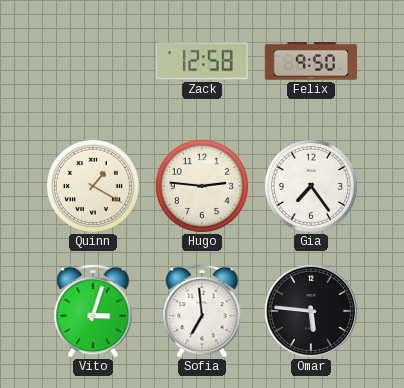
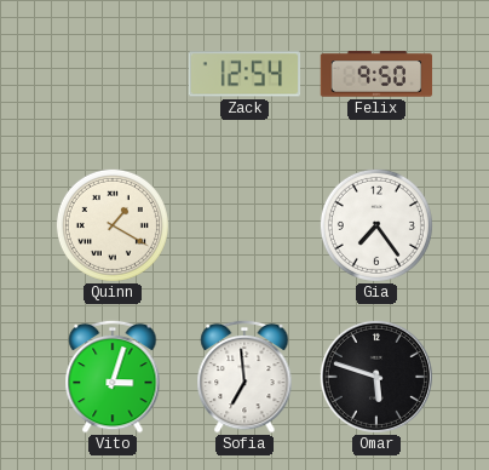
Zack: 12:58 -> 12:54 (244, 74)
Hugo: 2:46 -> none (202, 186)
Omar: 5:46 -> 5:48 (376, 377)
